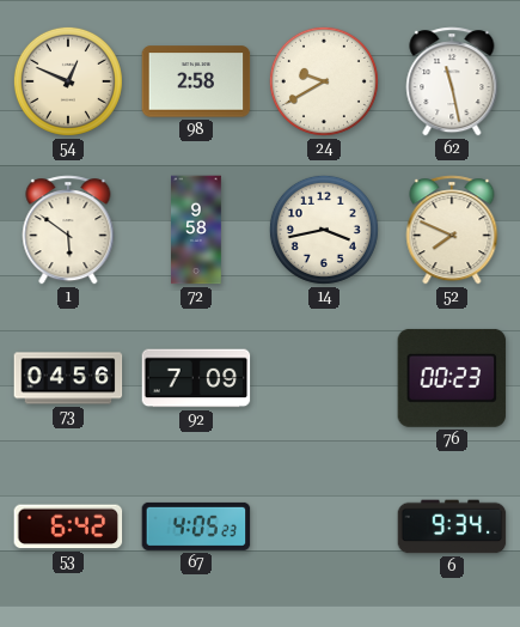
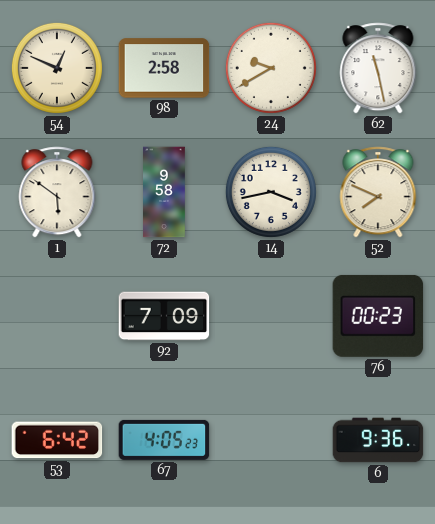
73: 04:56 -> none (68, 378)
6: 9:34 -> 9:36 (378, 440)
